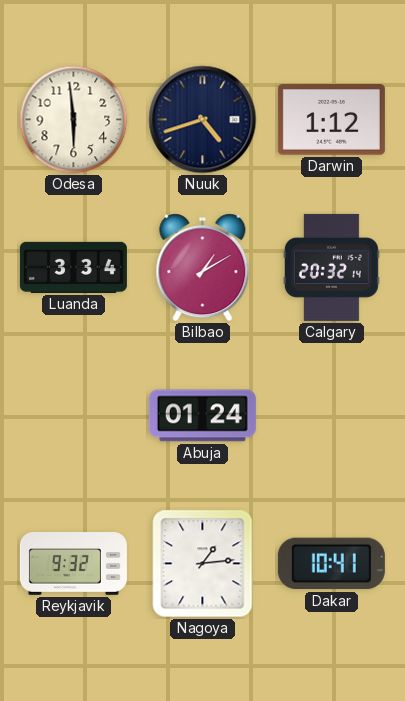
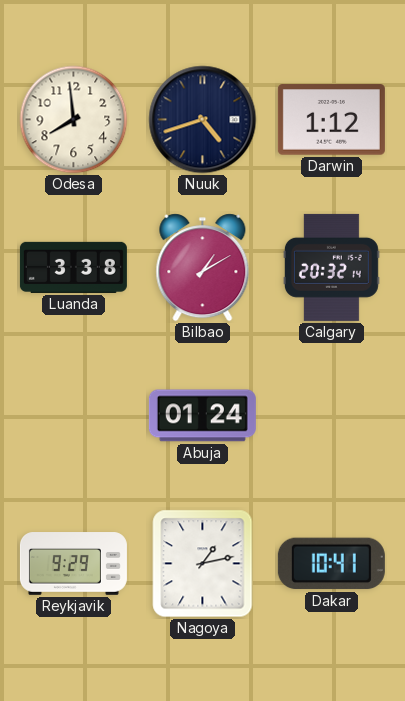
Odesa: 5:59 -> 7:59 (74, 120)
Luanda: 3:34 -> 3:38 (73, 267)
Reykjavik: 9:32 -> 9:29 (73, 564)
Nagoya: 1:14 -> 1:13 (203, 564)
